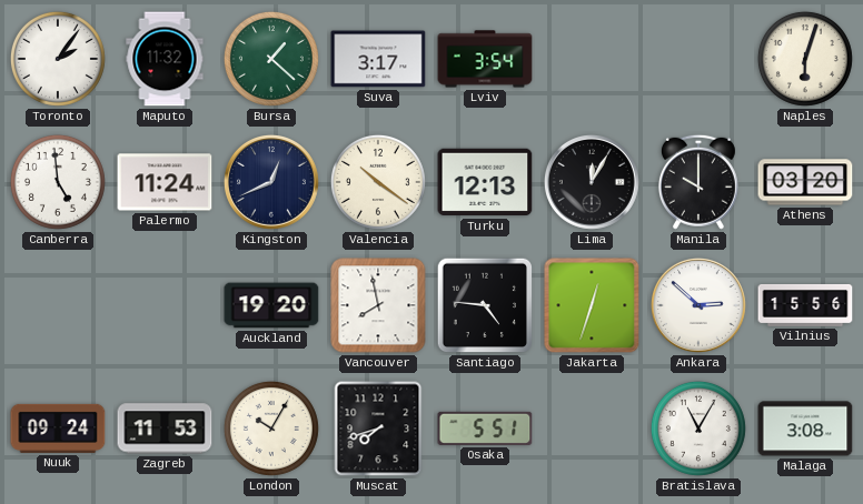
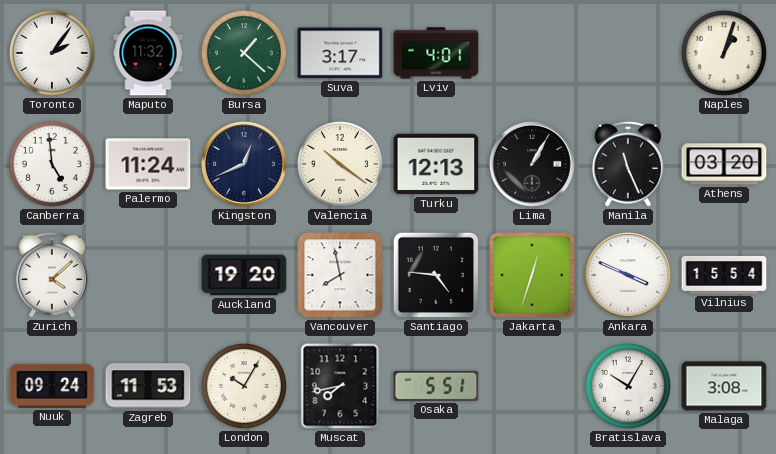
Lviv: 3:54 -> 4:01 (436, 53)
Naples: 6:03 -> 1:03 (724, 53)
Lima: 12:05 -> 1:05 (532, 164)
Manila: 10:00 -> 11:26 (628, 164)
Zurich: none -> 4:08 (52, 275)
Ankara: 2:52 -> 3:49 (628, 275)
Vilnius: 15:56 -> 15:54 (724, 275)
Muscat: 7:42 -> 7:43 (340, 386)
Bratislava: 11:05 -> 10:05 (628, 386)
